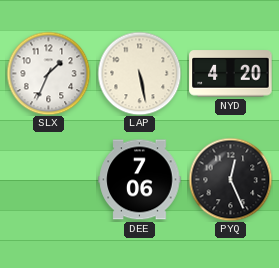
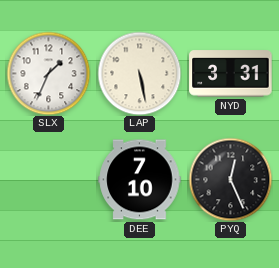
NYD: 4:20 -> 3:31 (231, 74)
DEE: 7:06 -> 7:10 (140, 180)
